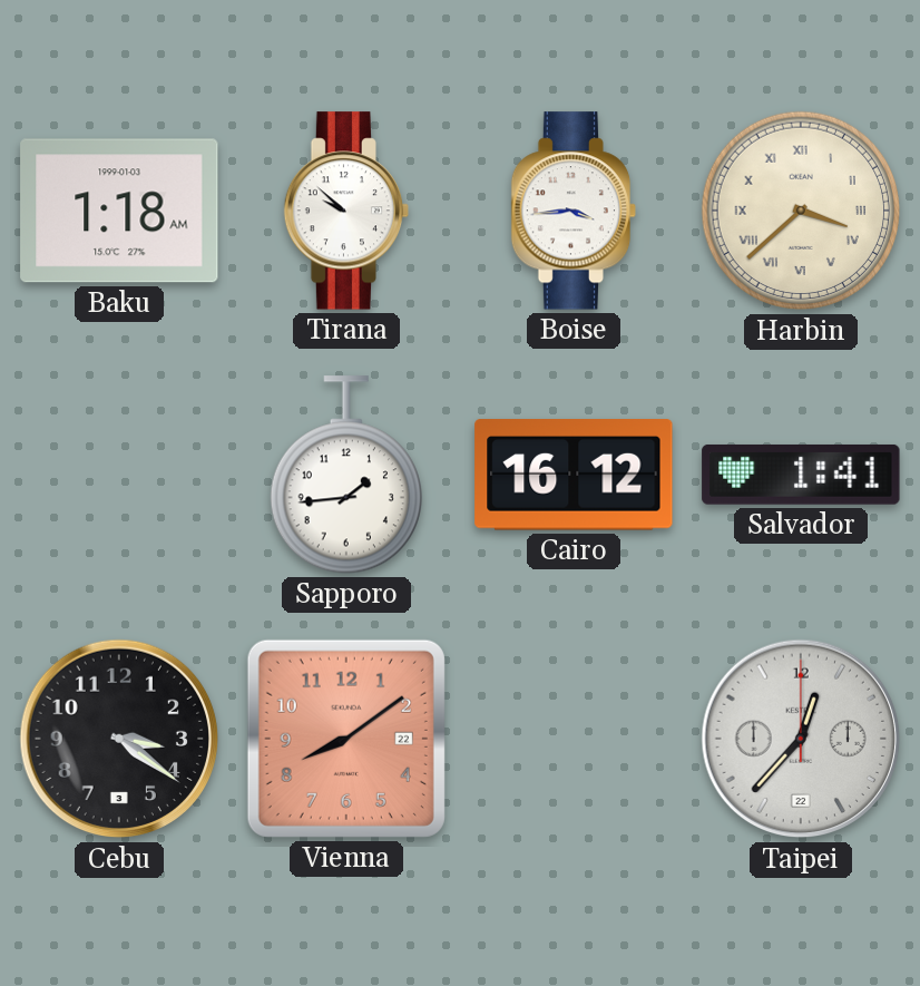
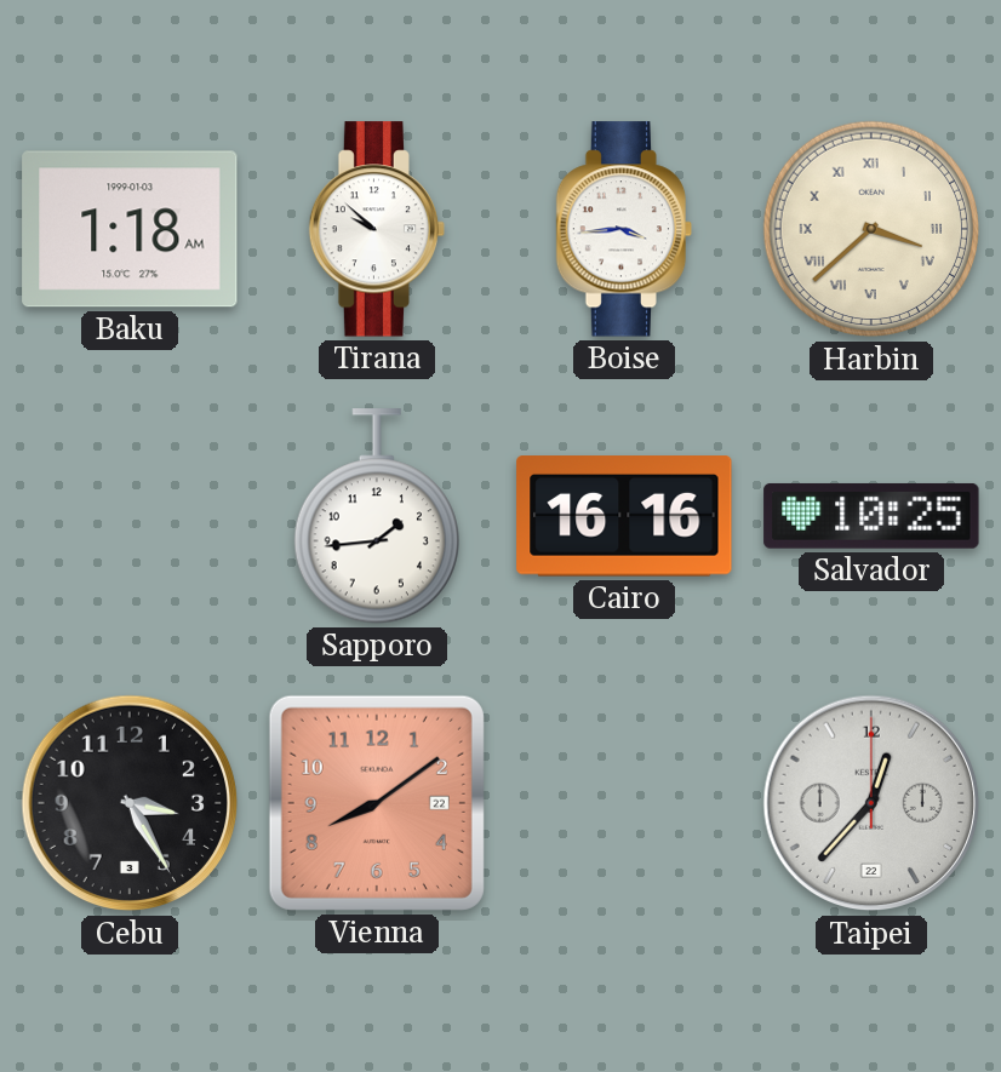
Cairo: 16:12 -> 16:16 (624, 516)
Salvador: 1:41 -> 10:25 (871, 516)
Cebu: 3:21 -> 3:25 (130, 803)
